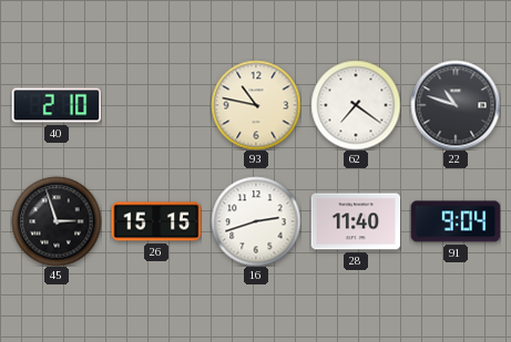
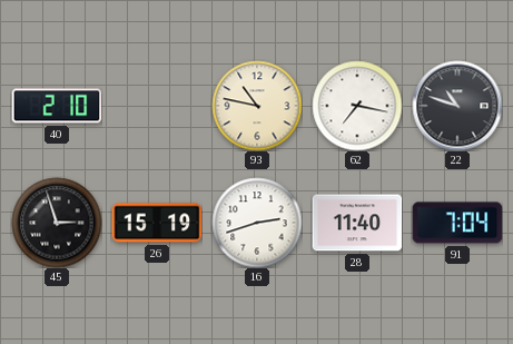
62: 7:21 -> 7:17 (357, 106)
26: 15:15 -> 15:19 (157, 223)
91: 9:04 -> 7:04 (457, 223)
